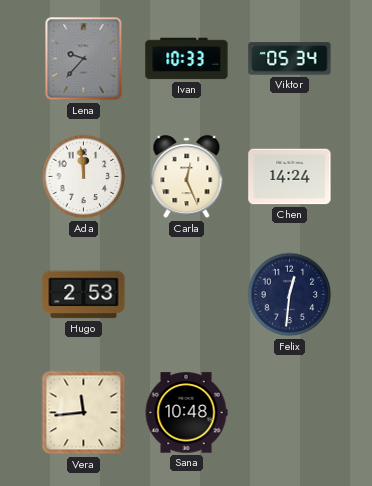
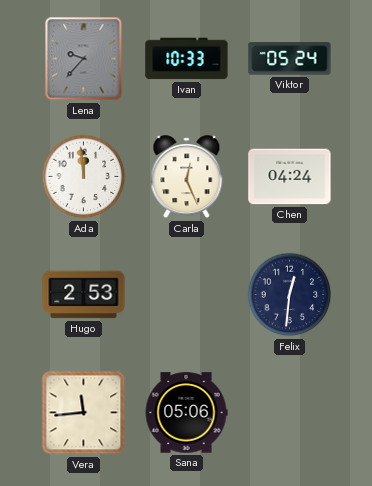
Viktor: 05:34 -> 05:24 (290, 59)
Chen: 14:24 -> 04:24 (290, 177)
Sana: 10:48 -> 05:06 (186, 413)
